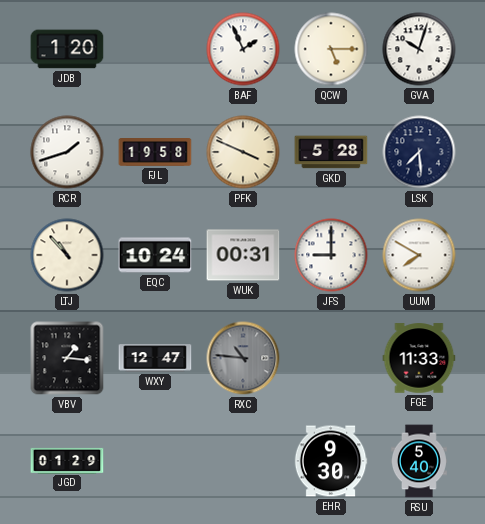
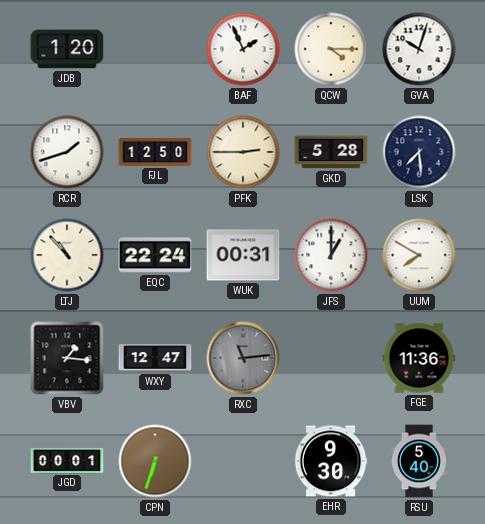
QCW: 5:15 -> 4:15 (331, 49)
FJL: 19:58 -> 12:50 (155, 153)
PFK: 3:49 -> 2:45 (243, 152)
EQC: 10:24 -> 22:24 (155, 255)
JFS: 9:00 -> 1:00 (331, 255)
RXC: 10:46 -> 11:14 (243, 358)
FGE: 11:33 -> 11:36 (419, 358)
JGD: 01:29 -> 00:01 (67, 460)
CPN: none -> 6:33 (155, 461)
